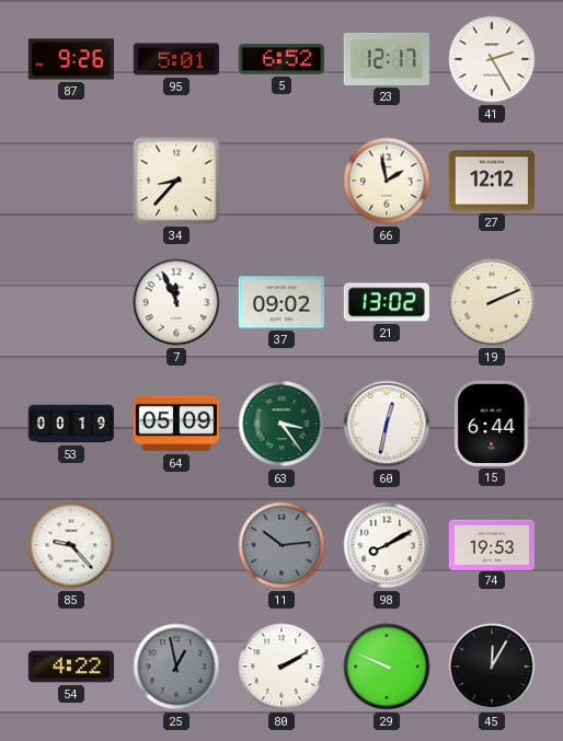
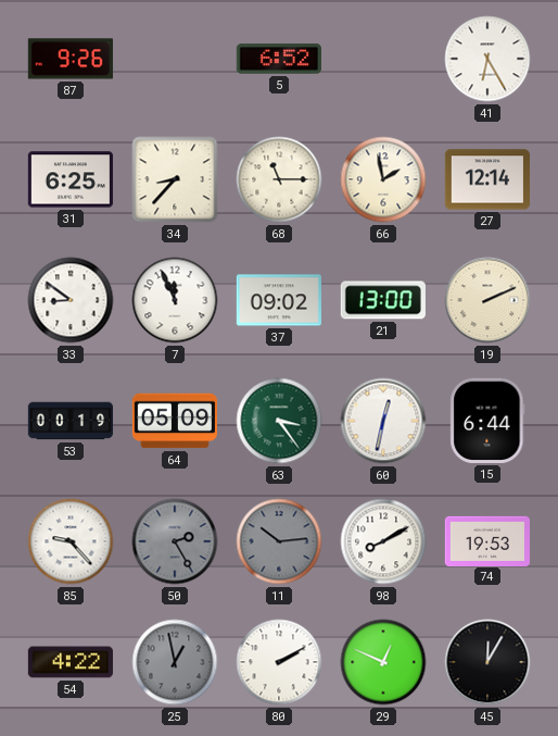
95: 5:01 -> none (175, 59)
23: 12:17 -> none (387, 59)
41: 2:25 -> 6:25 (487, 59)
31: none -> 6:25 (71, 179)
68: none -> 11:15 (279, 179)
27: 12:12 -> 12:14 (486, 179)
33: none -> 8:51 (71, 300)
21: 13:02 -> 13:00 (383, 300)
50: none -> 2:25 (175, 541)
29: 9:49 -> 12:49 (383, 662)
